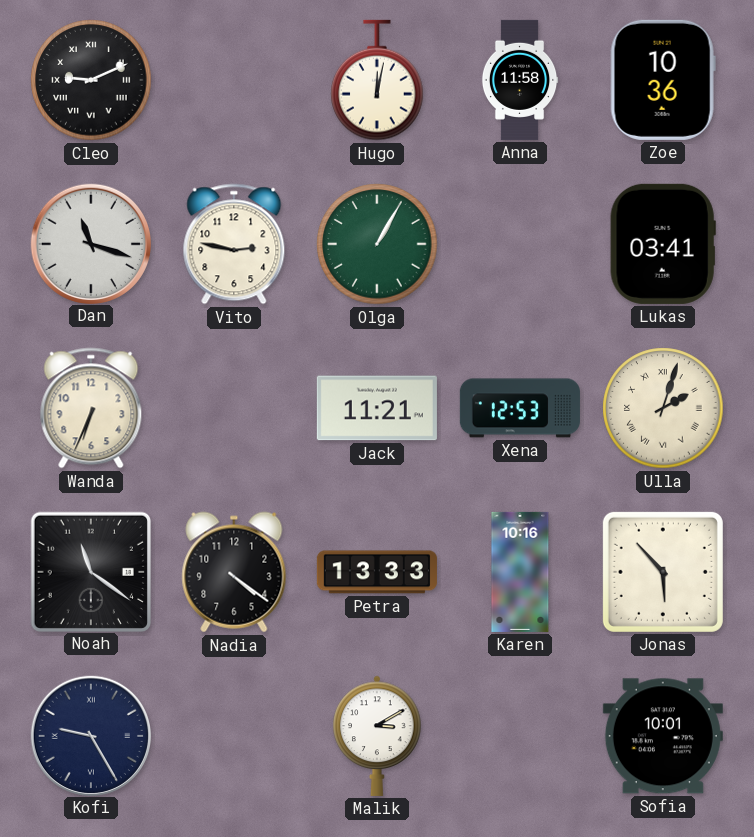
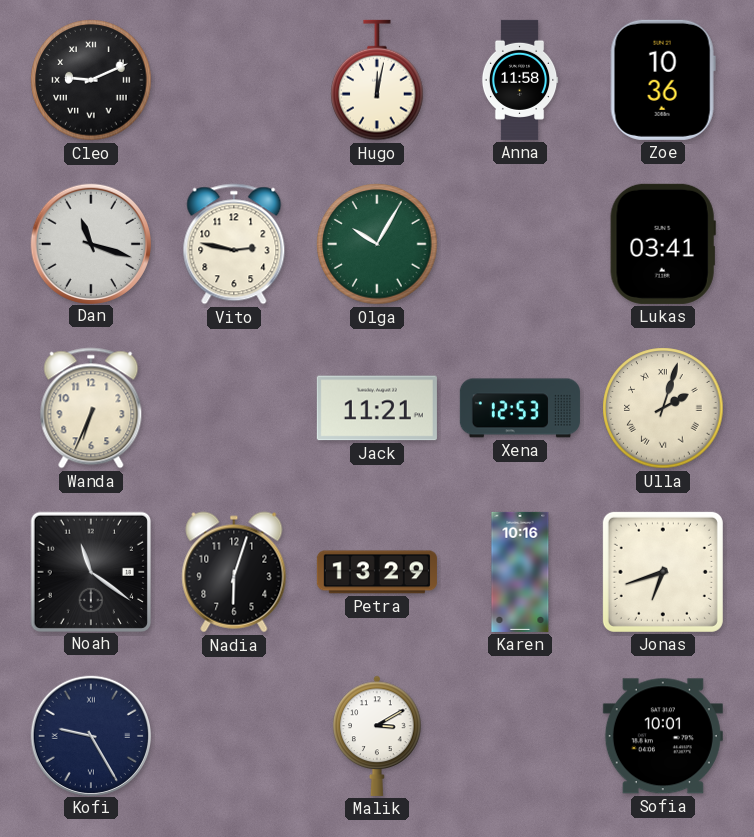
Olga: 1:05 -> 10:05 (377, 244)
Nadia: 4:21 -> 6:03 (234, 572)
Petra: 13:33 -> 13:29 (377, 572)
Jonas: 5:53 -> 6:42 (663, 572)
